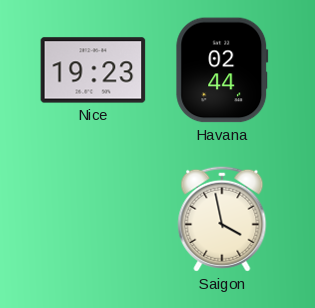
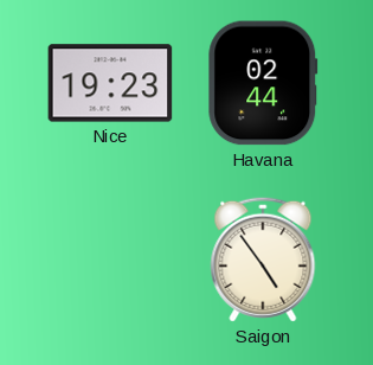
Saigon: 3:58 -> 4:54 (263, 260)
